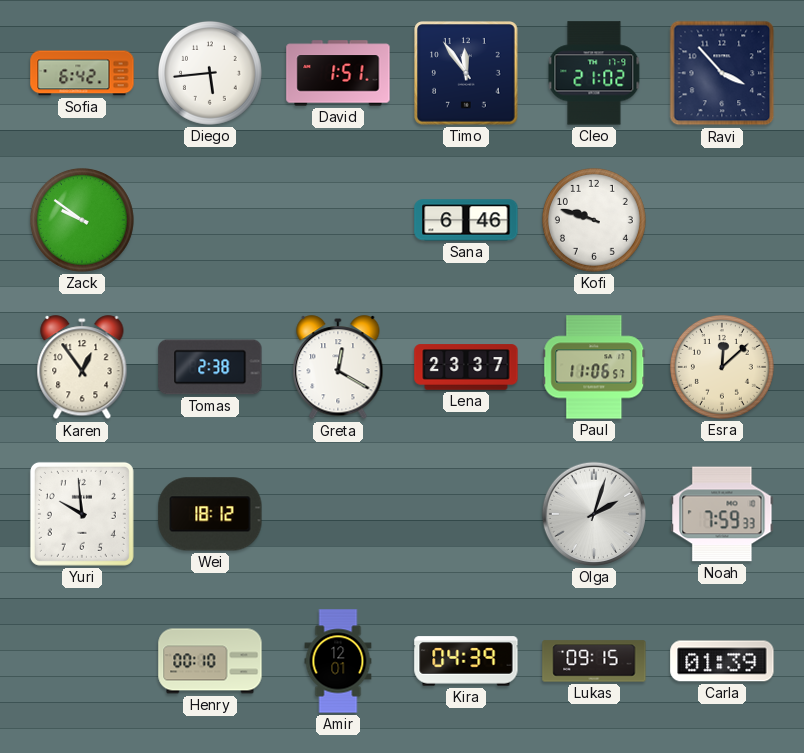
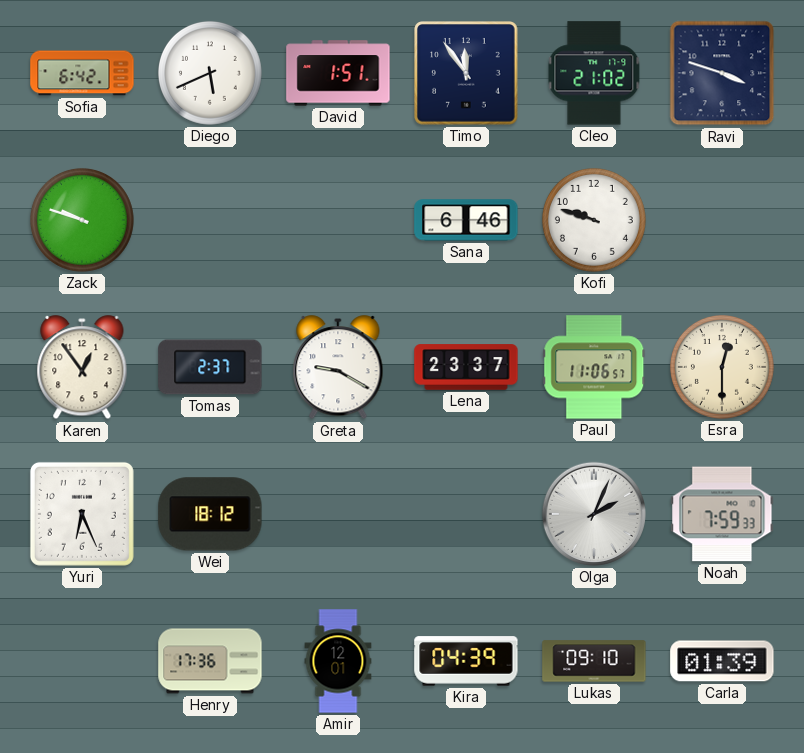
Diego: 5:44 -> 5:41 (210, 73)
Ravi: 3:53 -> 3:48 (722, 73)
Zack: 9:51 -> 9:48 (82, 220)
Tomas: 2:38 -> 2:37 (210, 367)
Greta: 12:20 -> 9:20 (338, 368)
Esra: 12:08 -> 12:30 (722, 367)
Yuri: 9:59 -> 6:26 (82, 514)
Olga: 2:03 -> 2:04 (594, 514)
Henry: 00:10 -> 17:36 (210, 661)
Lukas: 09:15 -> 09:10 (594, 661)
